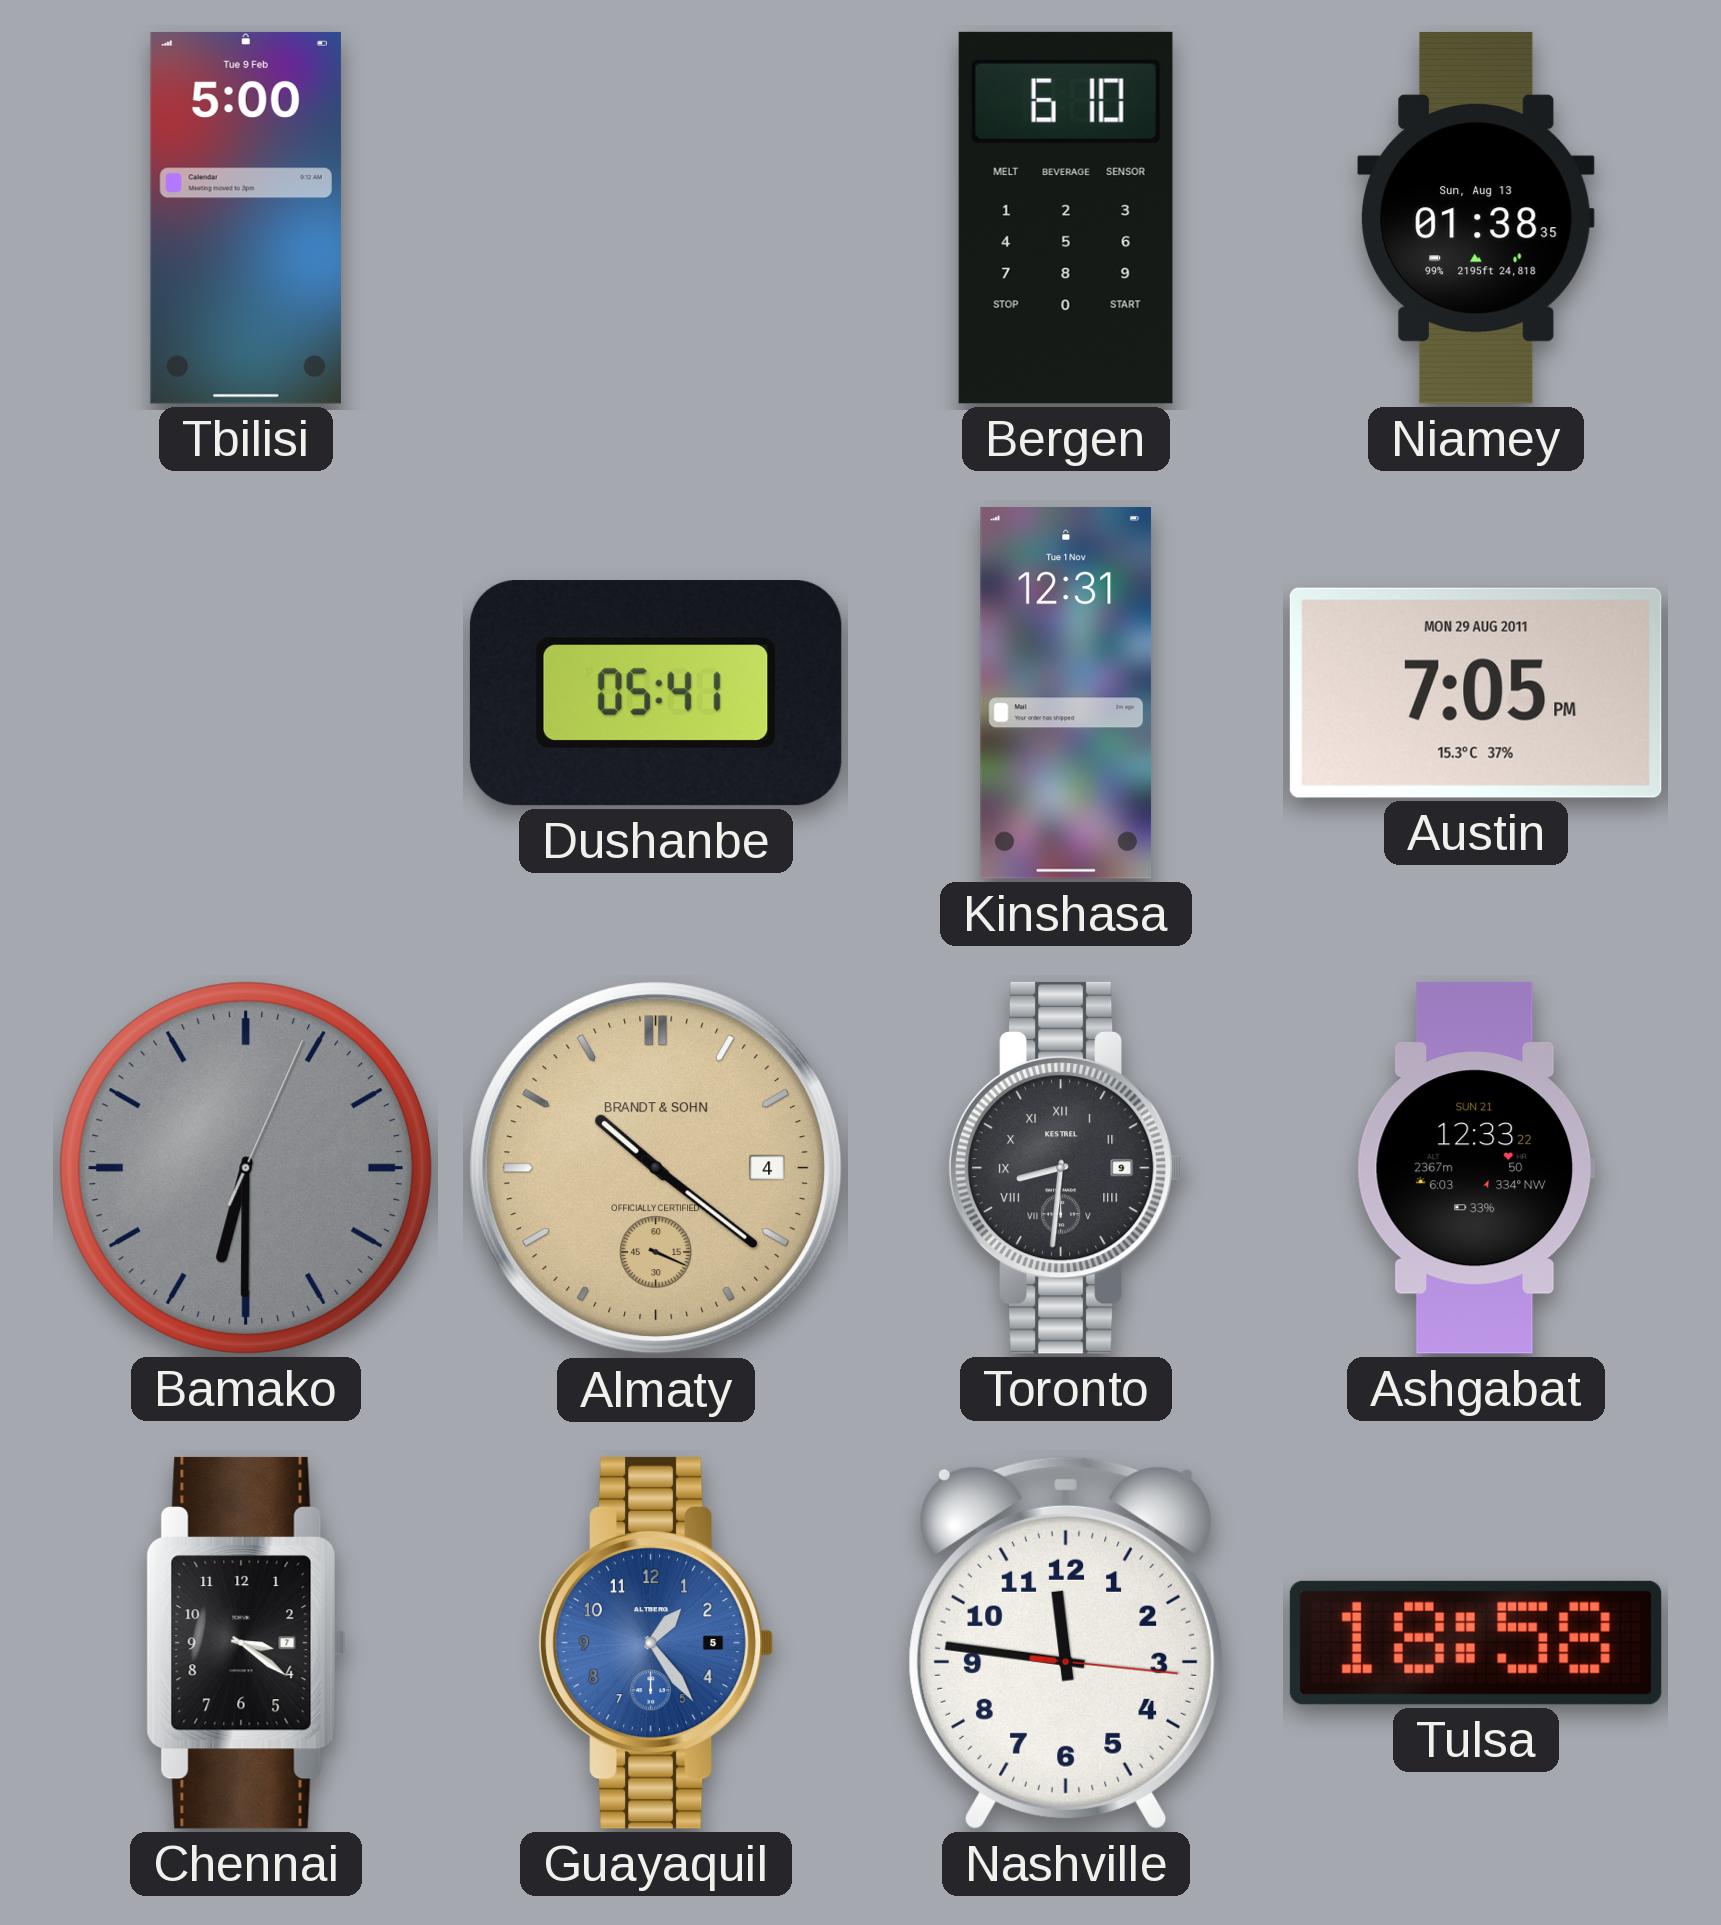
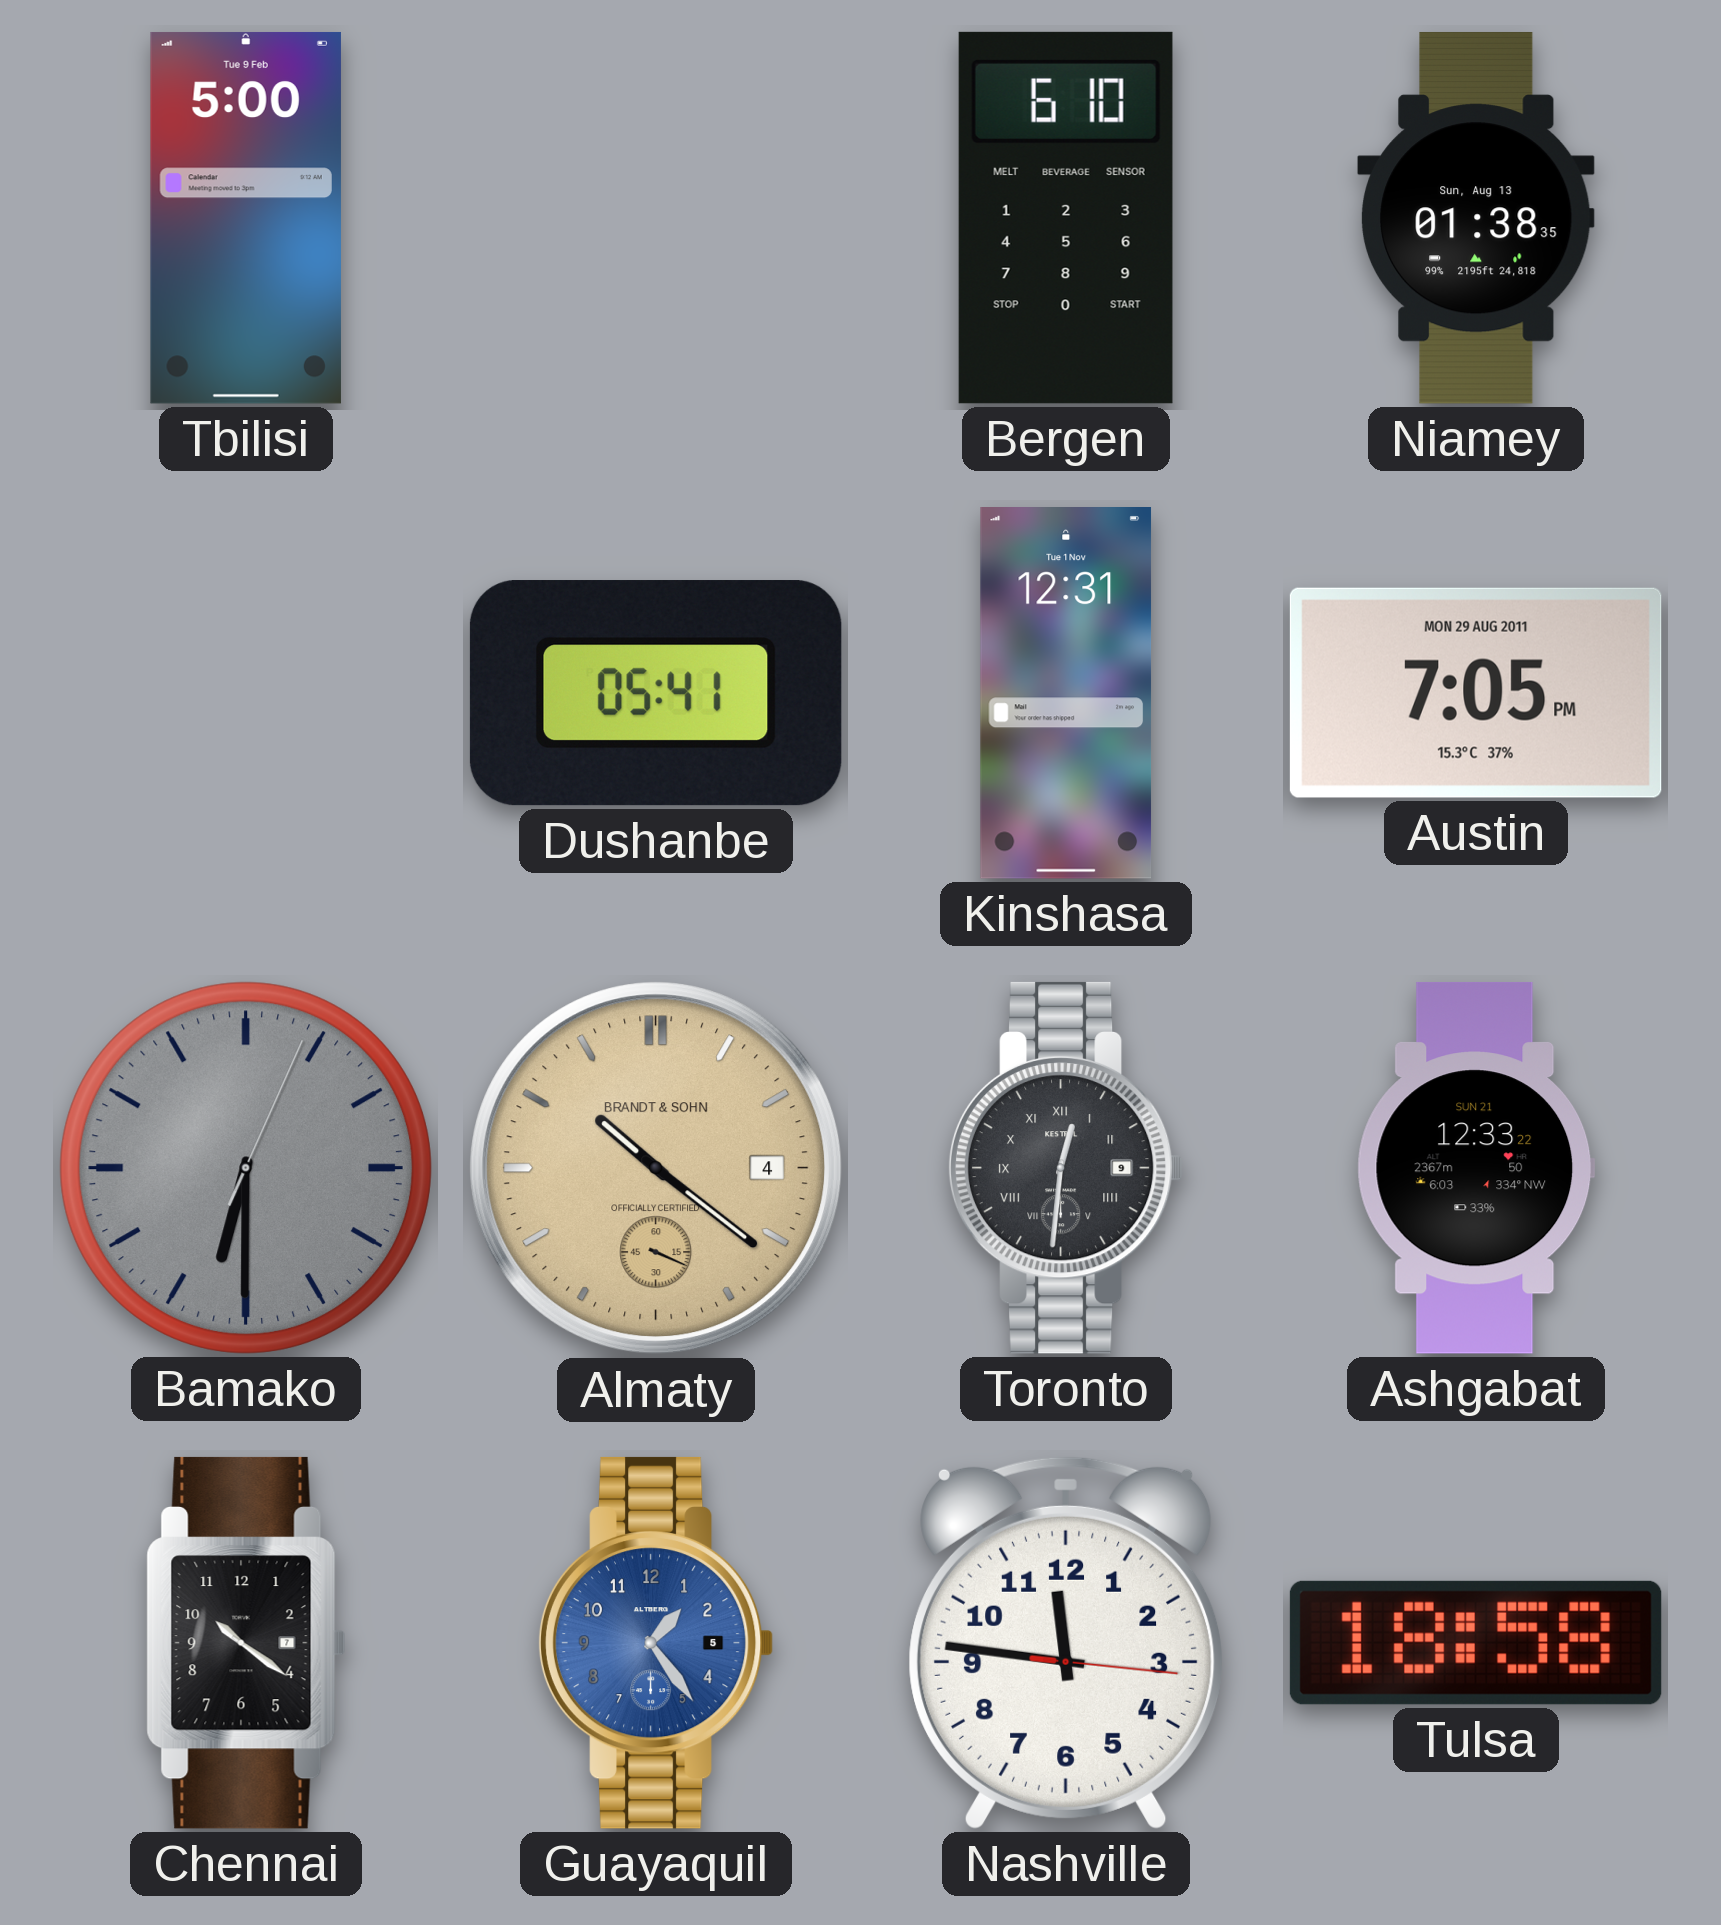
Toronto: 8:31 -> 12:31 (1066, 1168)
Chennai: 3:21 -> 10:21 (246, 1643)
